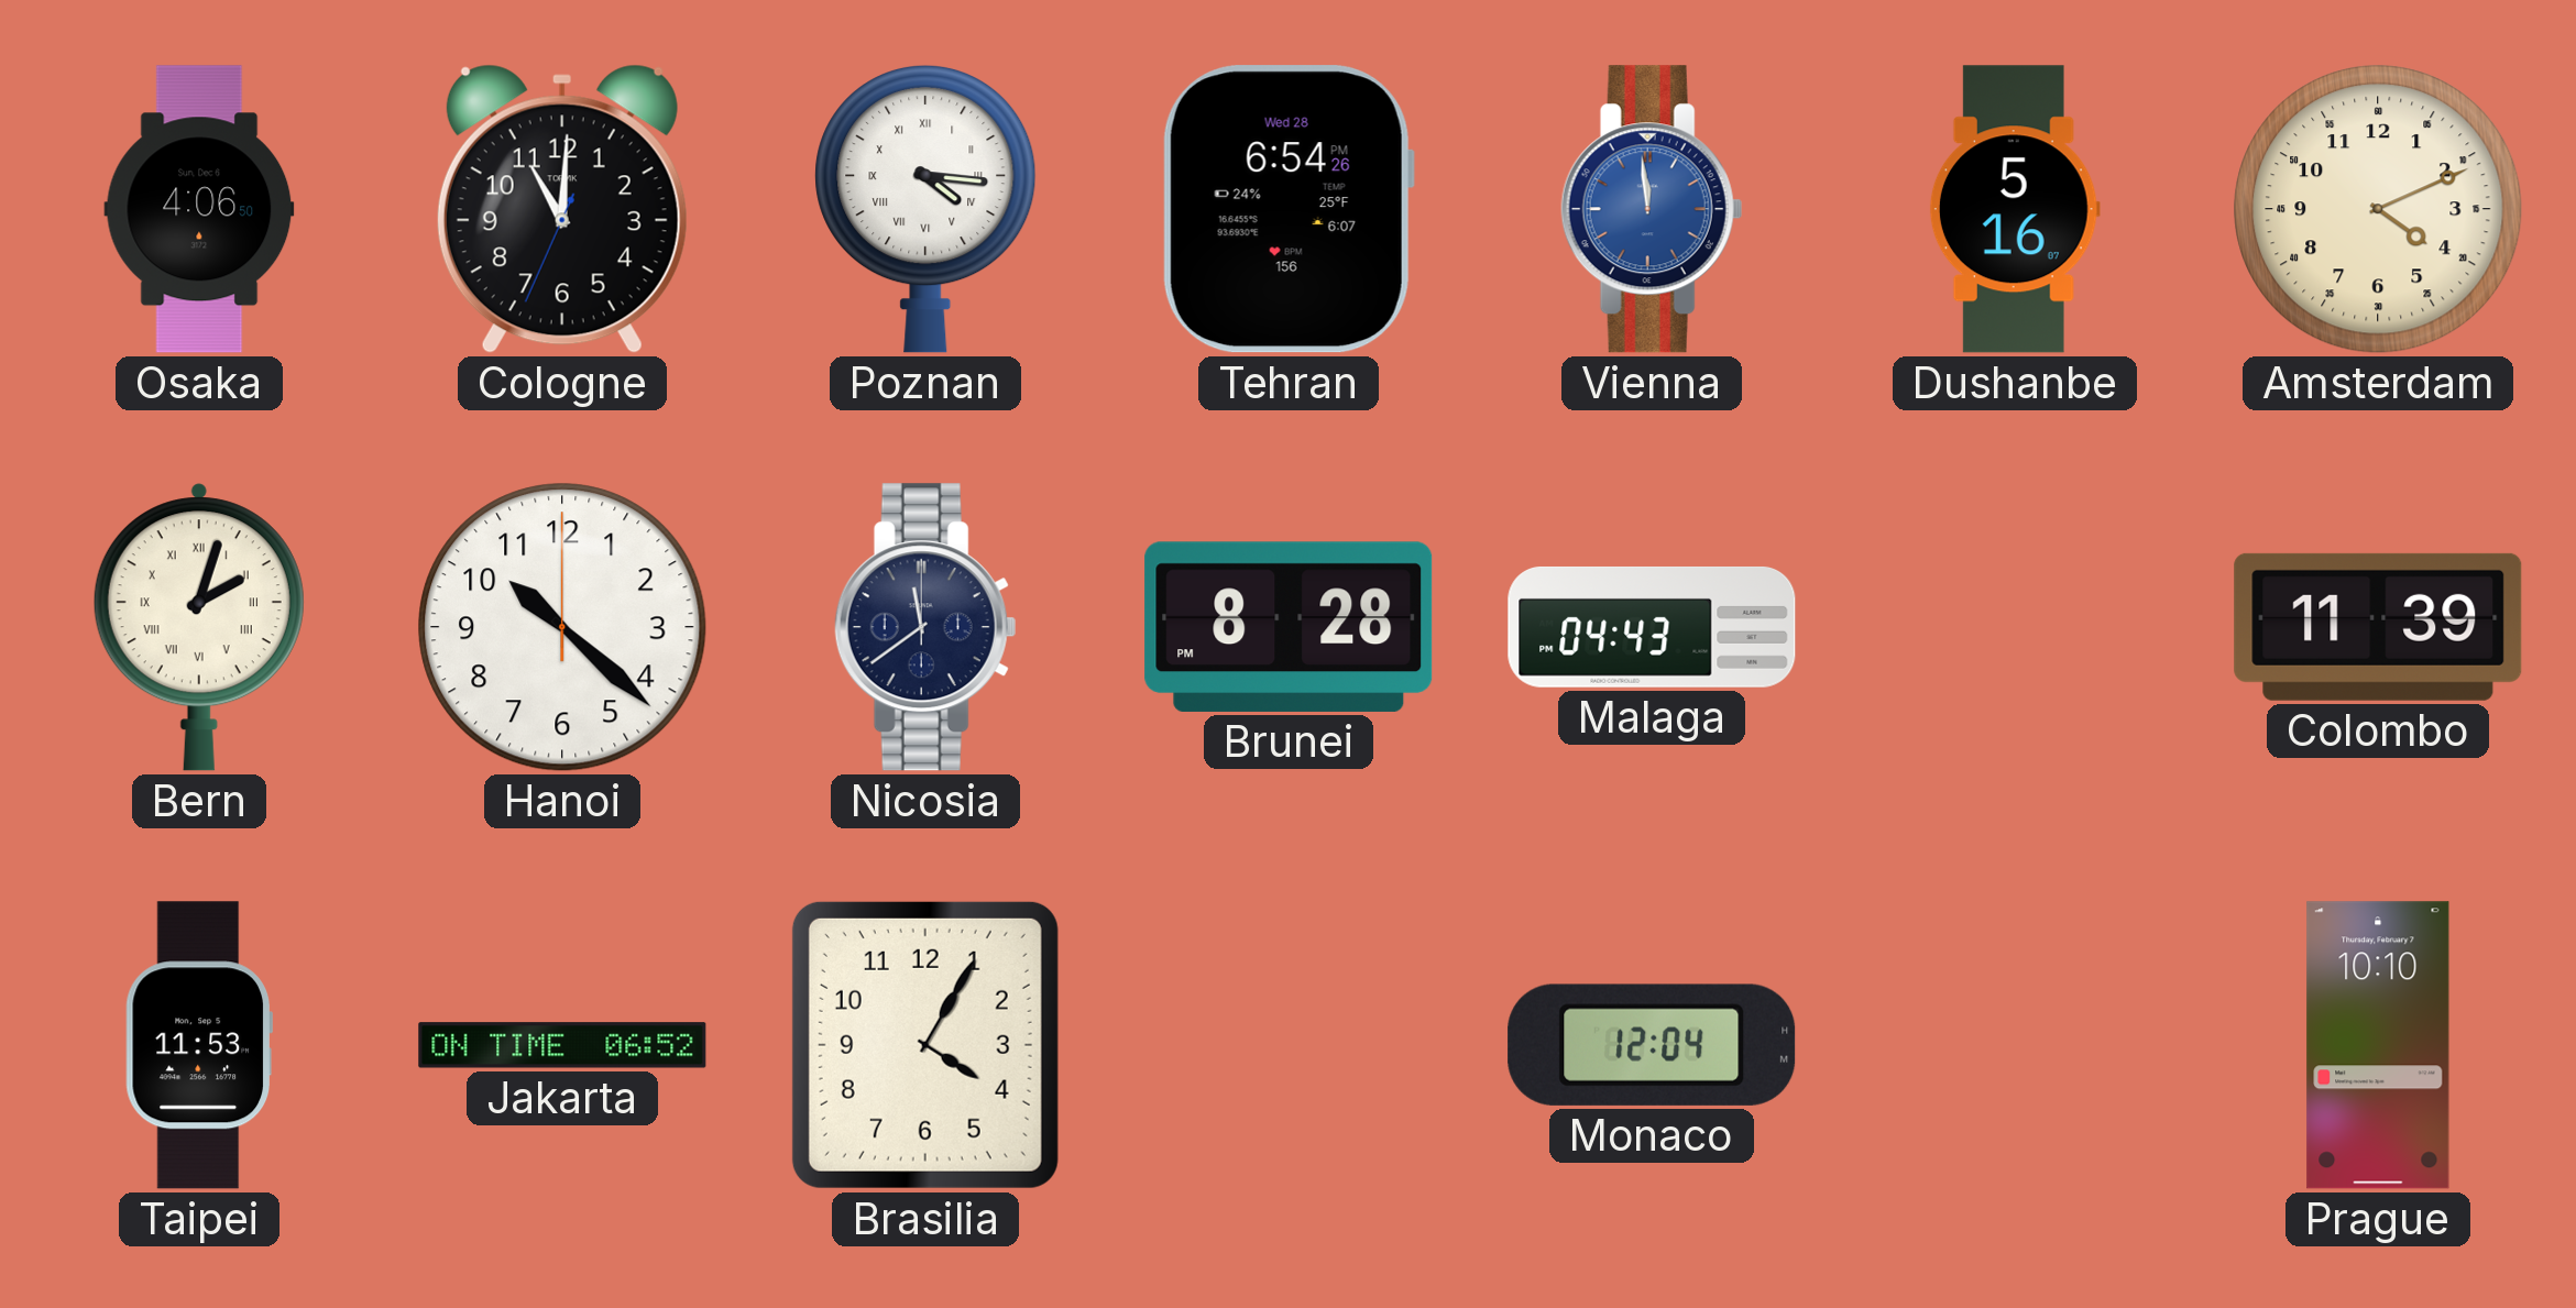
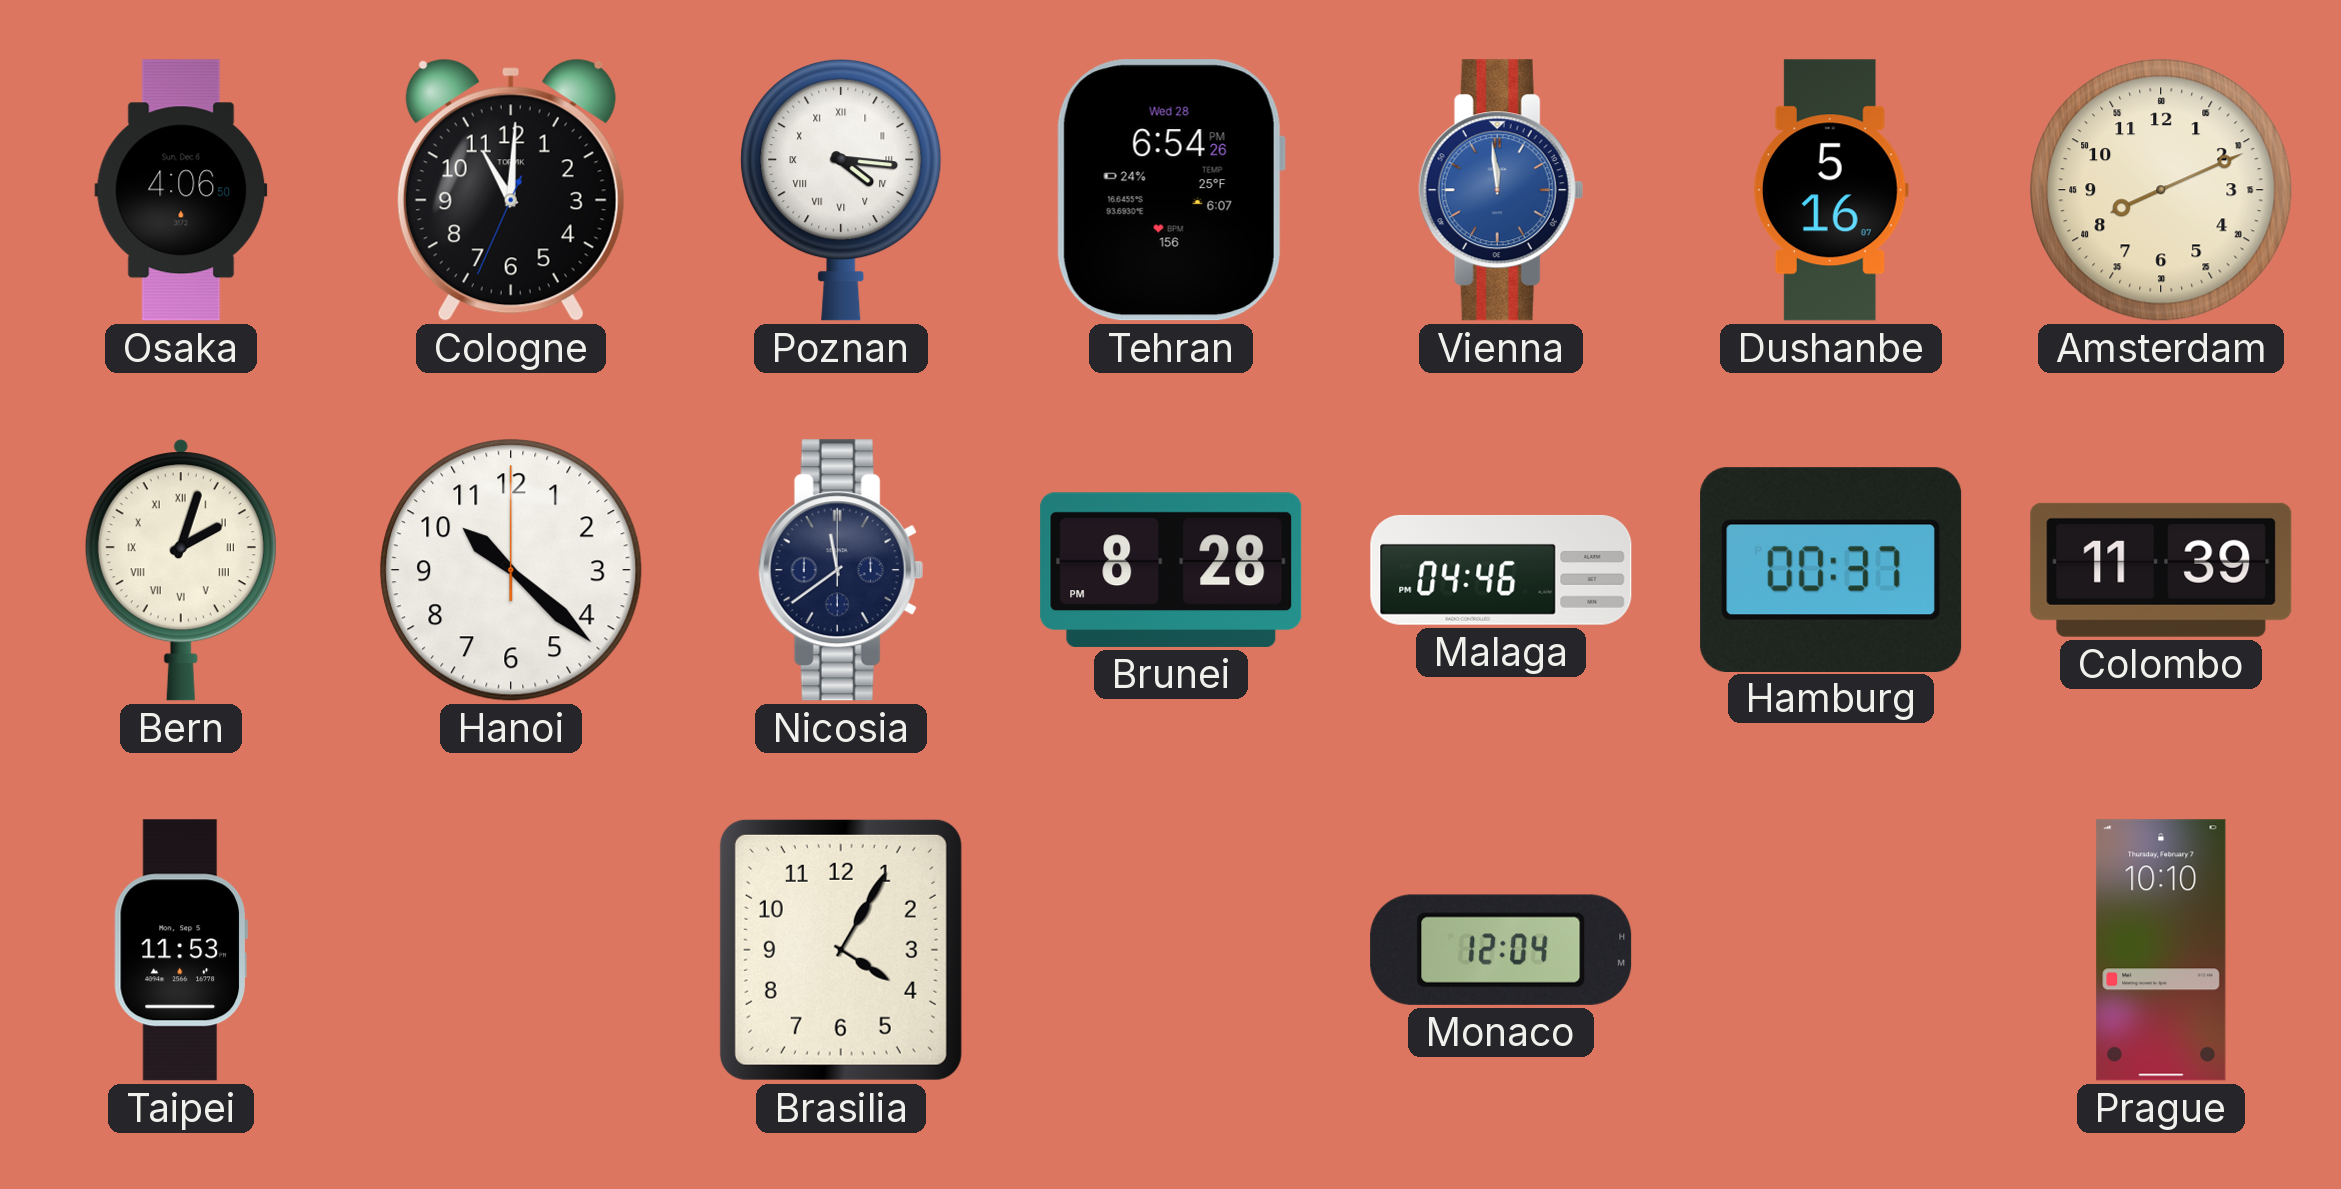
Amsterdam: 4:11 -> 8:11 (2161, 190)
Malaga: 04:43 -> 04:46 (1501, 570)
Hamburg: none -> 00:37 (1831, 569)
Jakarta: 06:52 -> none (562, 1045)
